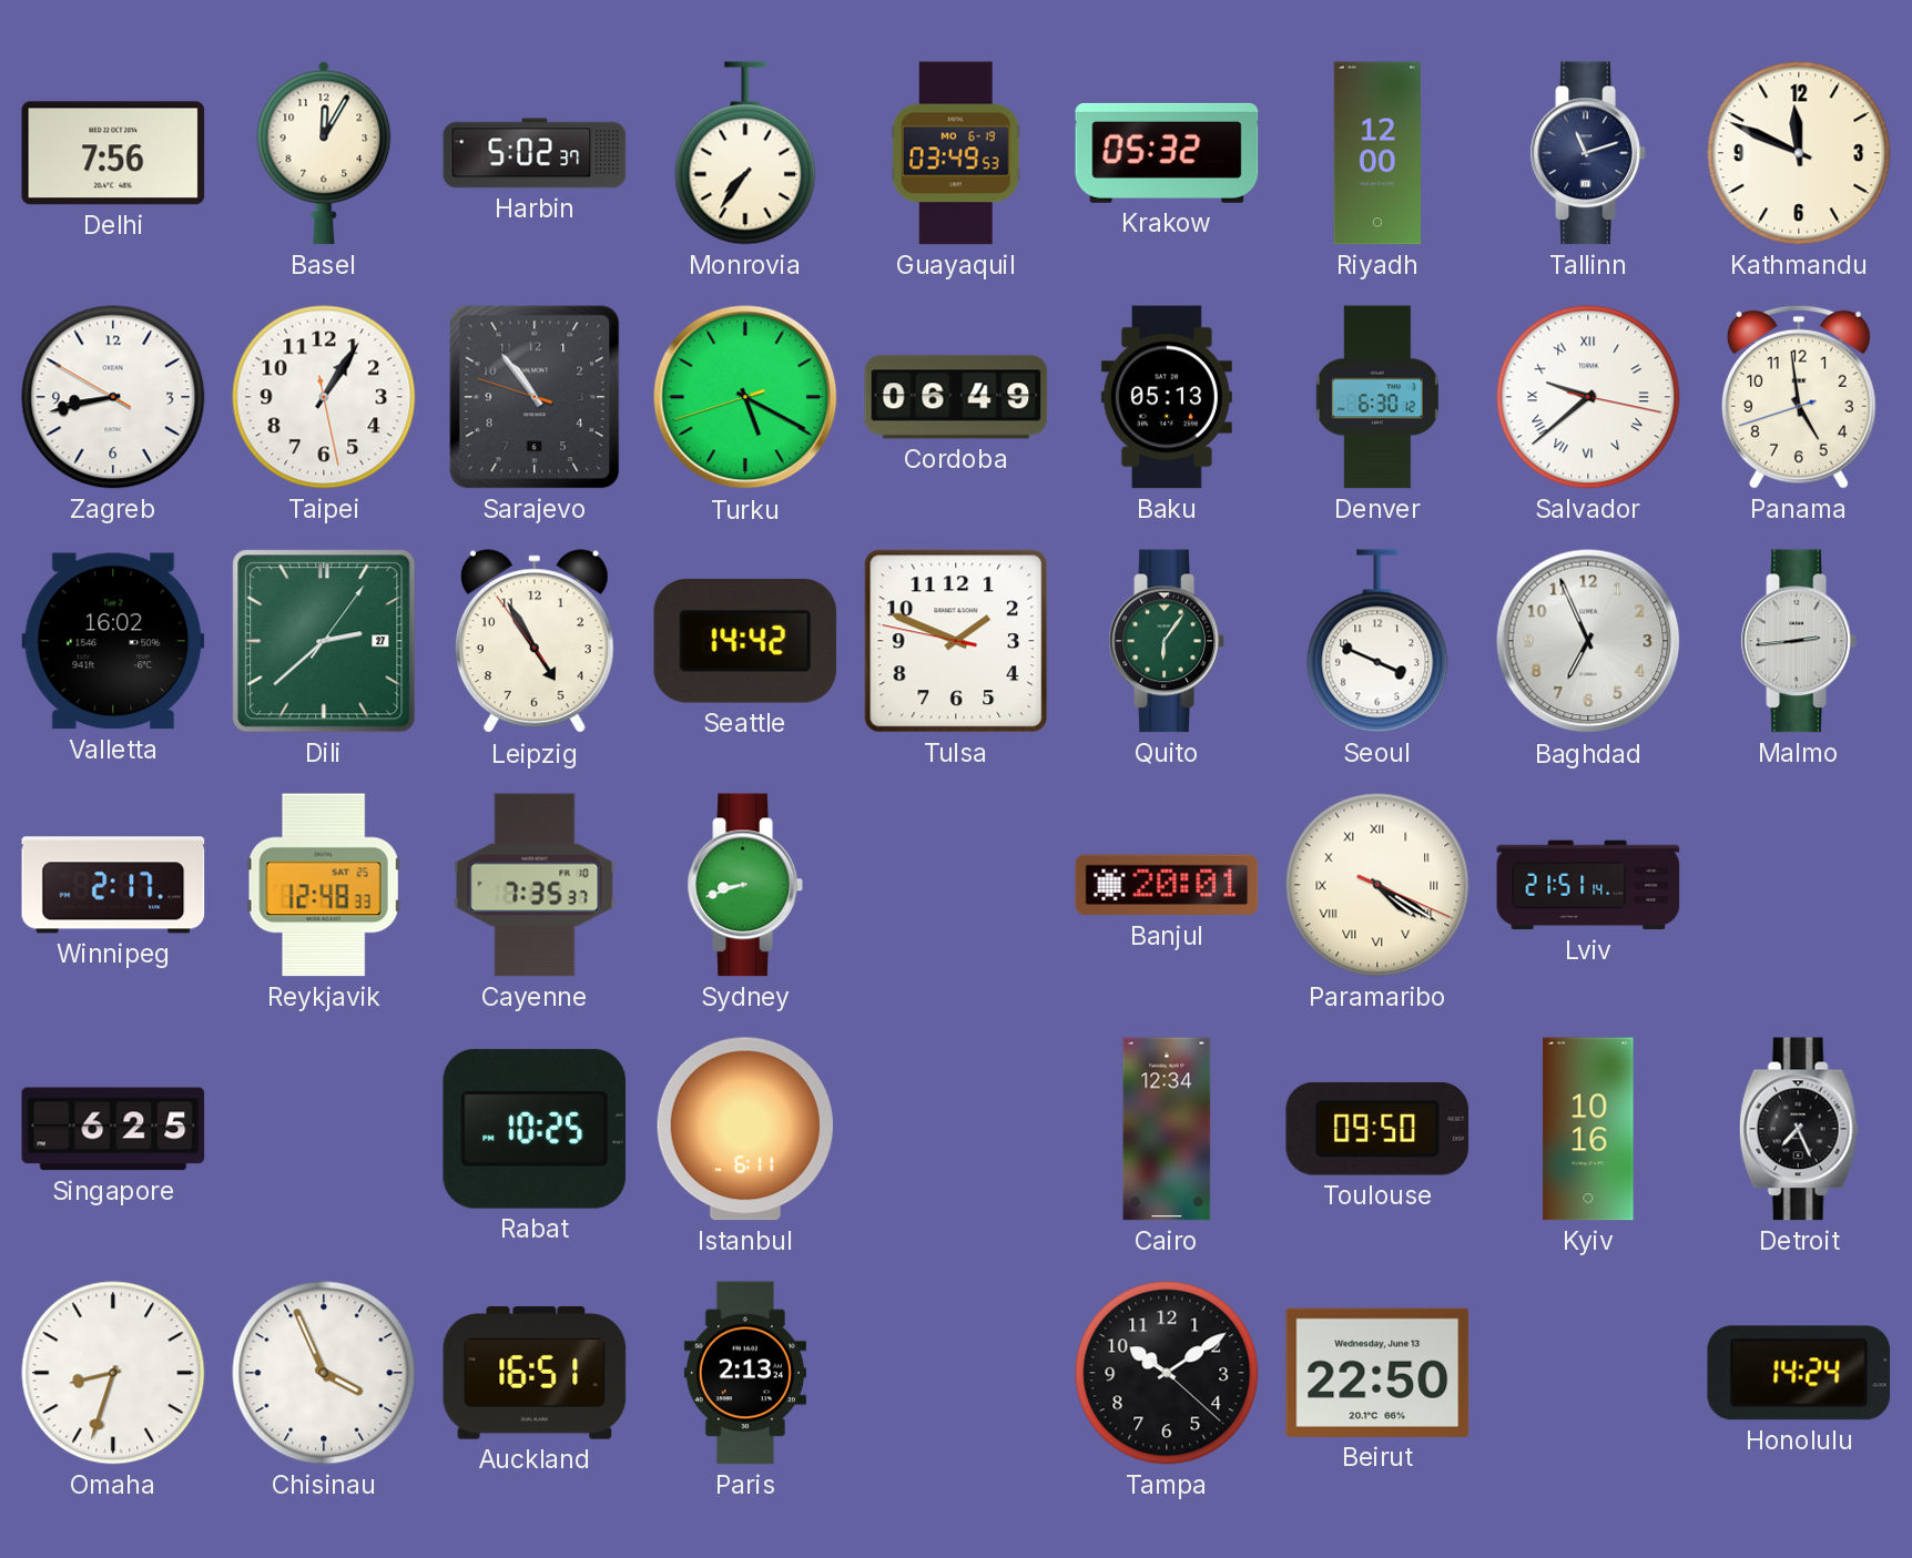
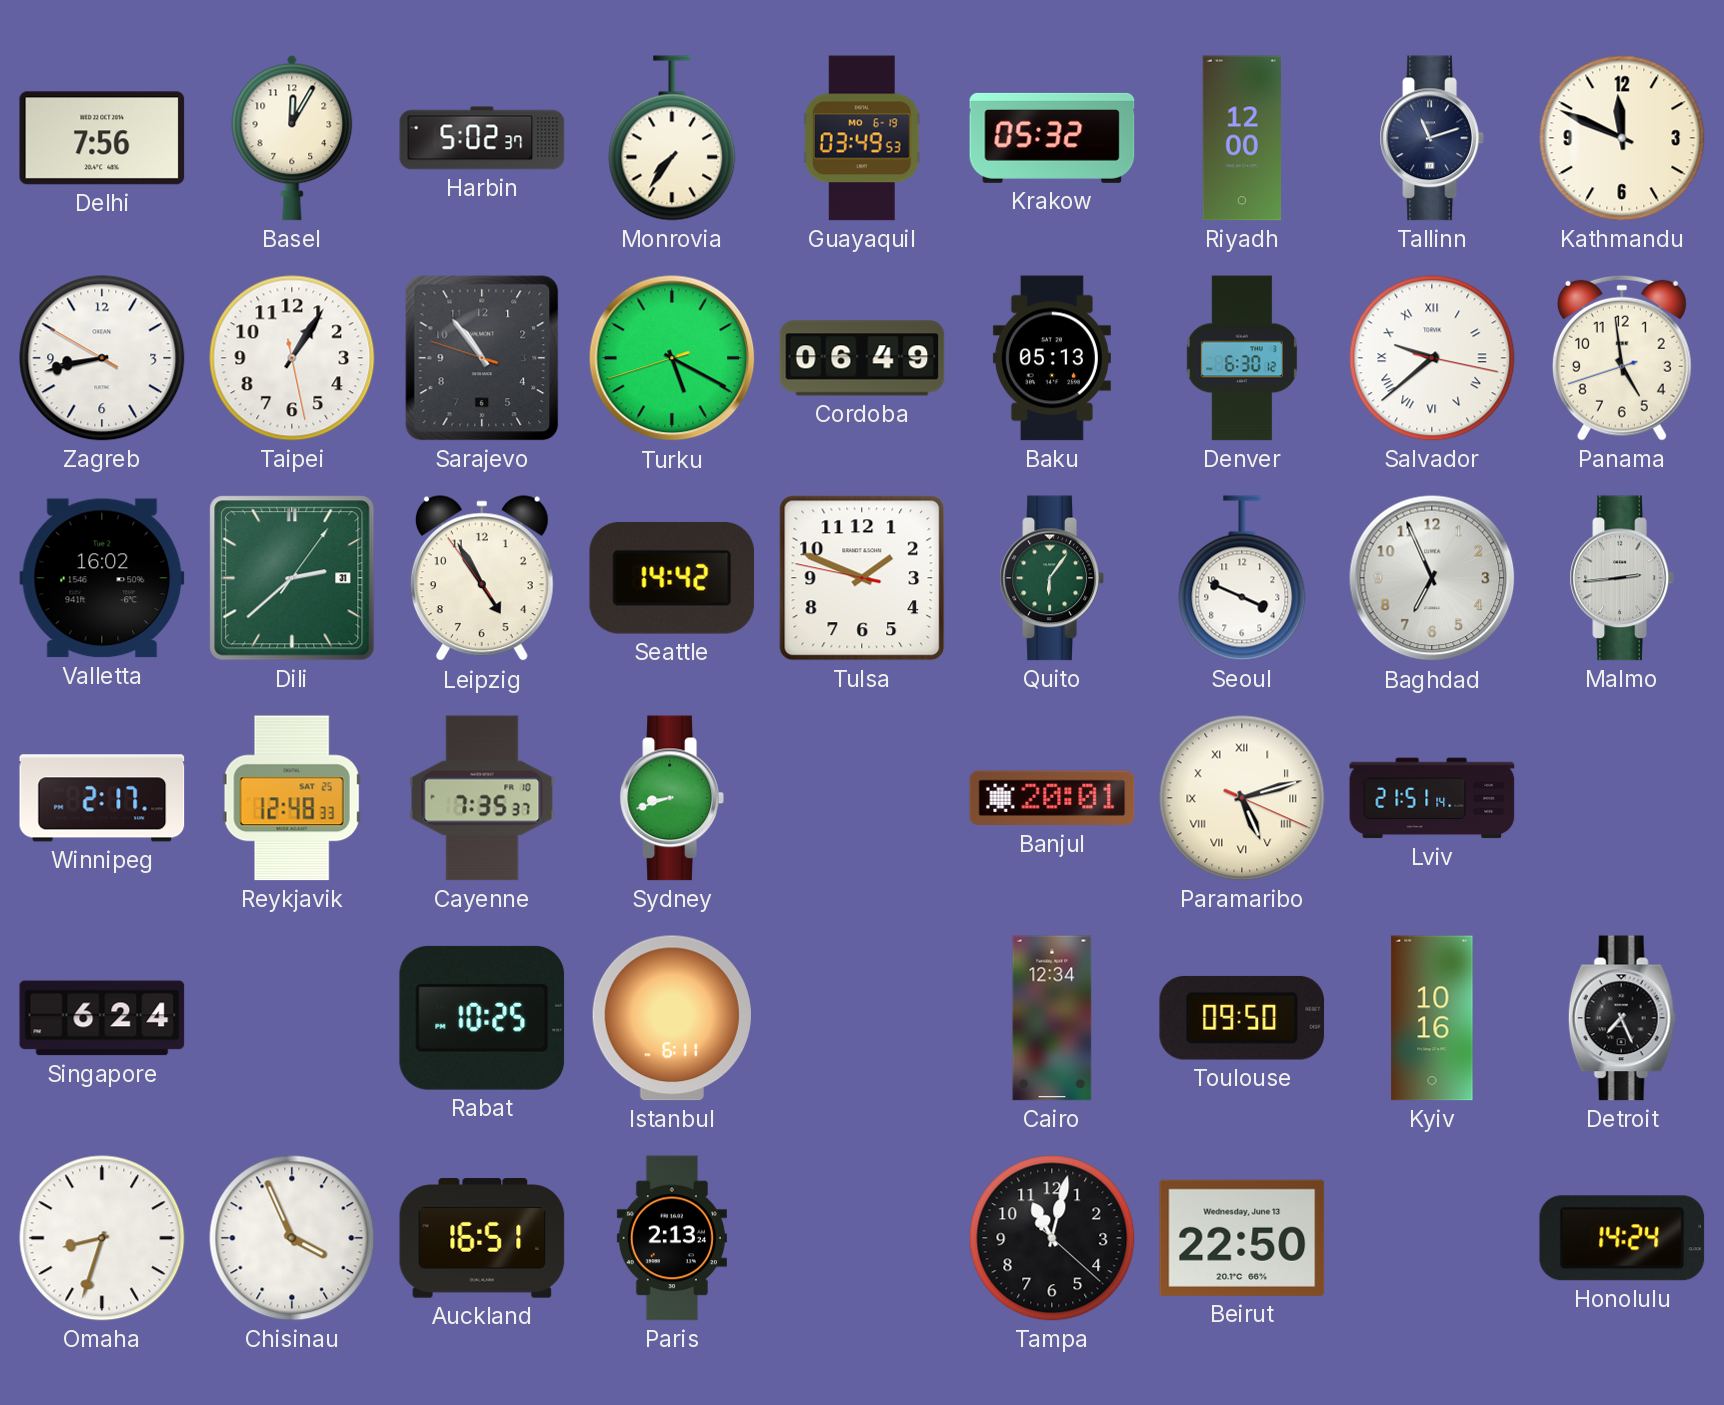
Dili date: 27 -> 31 (292, 578)
Paramaribo: 4:20 -> 5:12 (1242, 798)
Singapore: 6:25 -> 6:24 (102, 1018)
Tampa: 10:09 -> 11:02 (1052, 1238)
